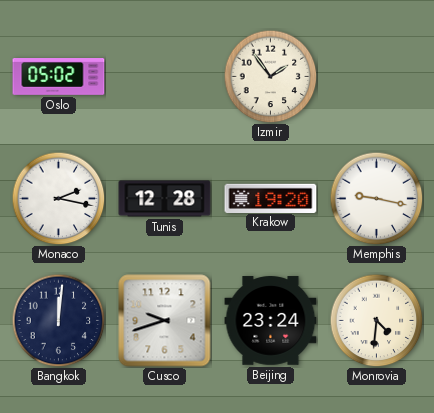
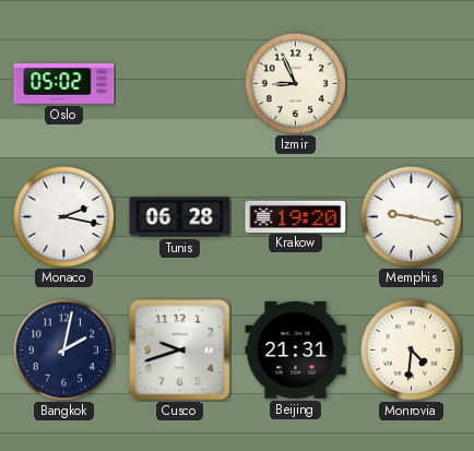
Izmir: 1:54 -> 8:56 (295, 83)
Tunis: 12:28 -> 06:28 (180, 217)
Bangkok: 12:01 -> 2:02 (63, 349)
Beijing: 23:24 -> 21:31 (296, 351)
